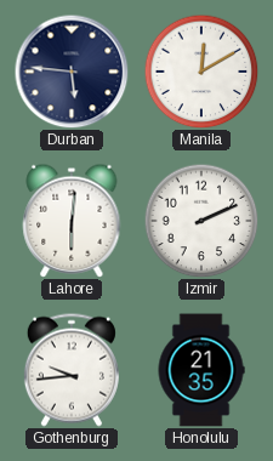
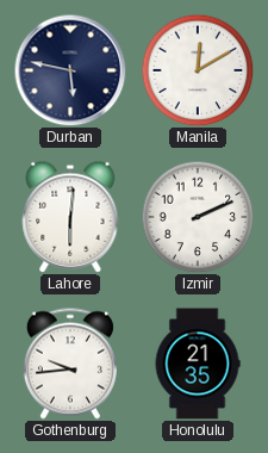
Durban: 5:46 -> 5:47 (70, 70)
